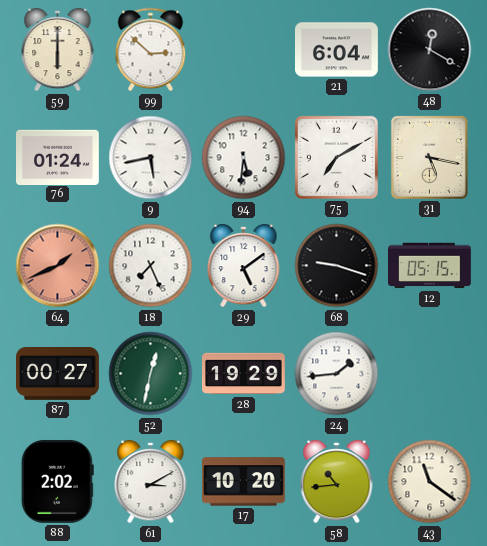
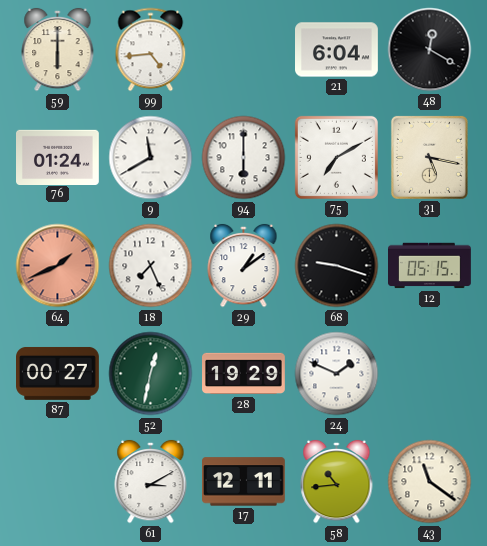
99: 2:52 -> 4:44 (151, 50)
9: 5:43 -> 11:40 (151, 158)
94: 5:31 -> 6:00 (244, 158)
29: 5:09 -> 1:09 (244, 266)
24: 1:44 -> 1:49 (337, 374)
88: 2:02 -> none (57, 481)
17: 10:20 -> 12:11 (244, 482)
